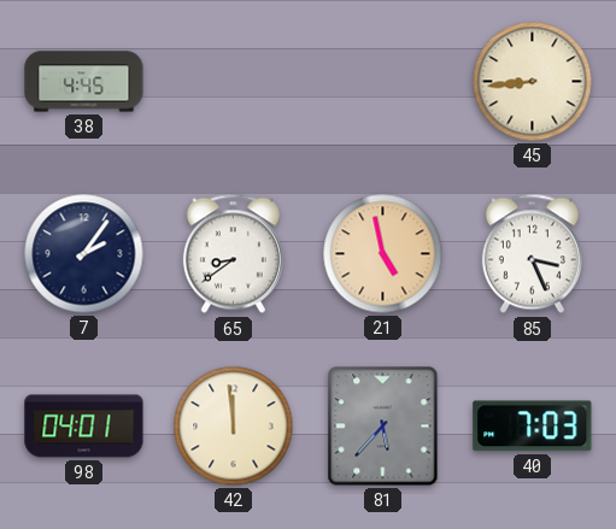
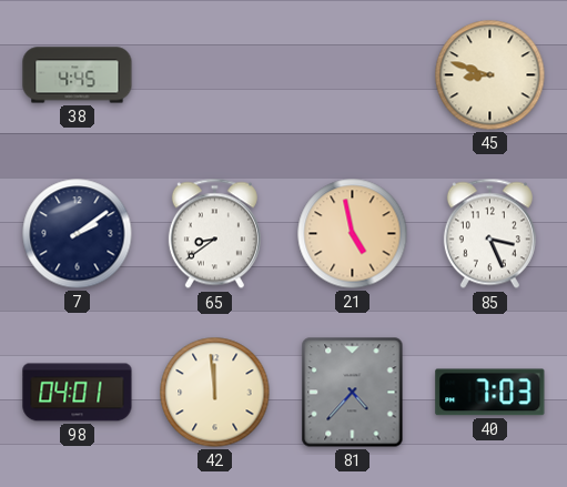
45: 8:44 -> 8:48 (490, 75)
7: 2:06 -> 2:09 (78, 234)
81: 5:37 -> 4:37 (353, 393)
